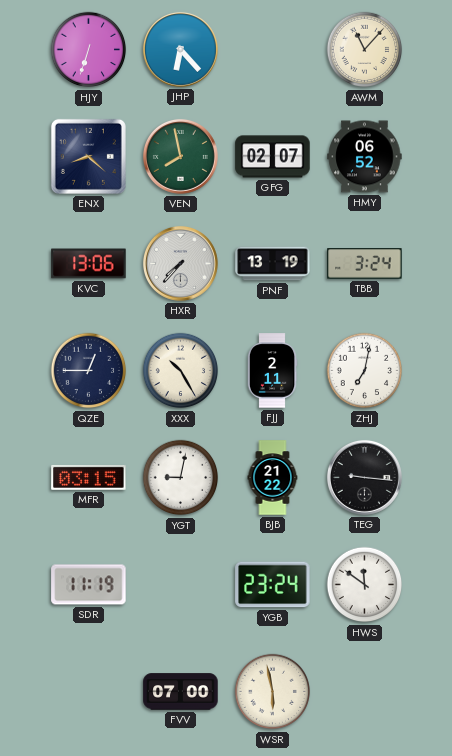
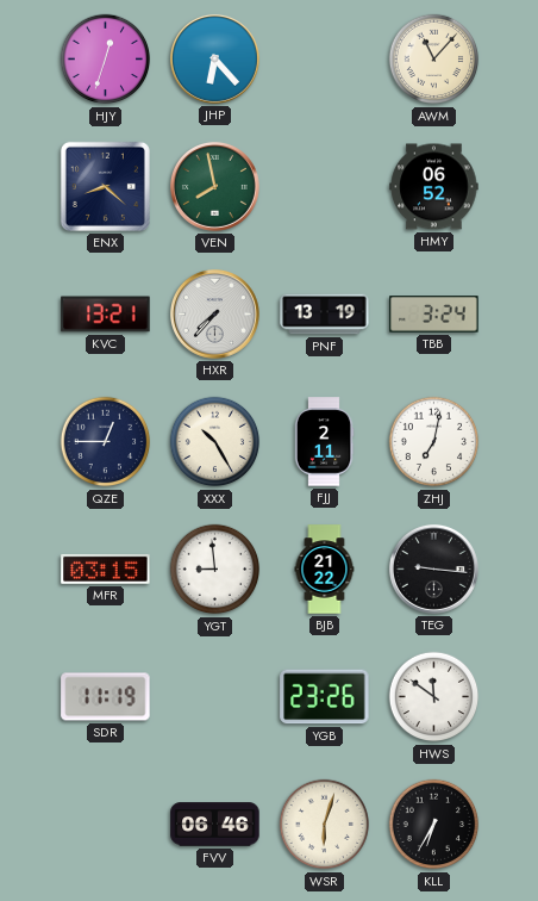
HJY: 6:33 -> 12:33 (106, 60)
GFG: 02:07 -> none (273, 157)
KVC: 13:06 -> 13:21 (106, 315)
YGT: 9:02 -> 8:59 (215, 570)
YGB: 23:24 -> 23:26 (325, 697)
FVV: 07:00 -> 06:46 (215, 825)
WSR: 5:58 -> 6:03 (325, 825)
KLL: none -> 6:35 (434, 825)
